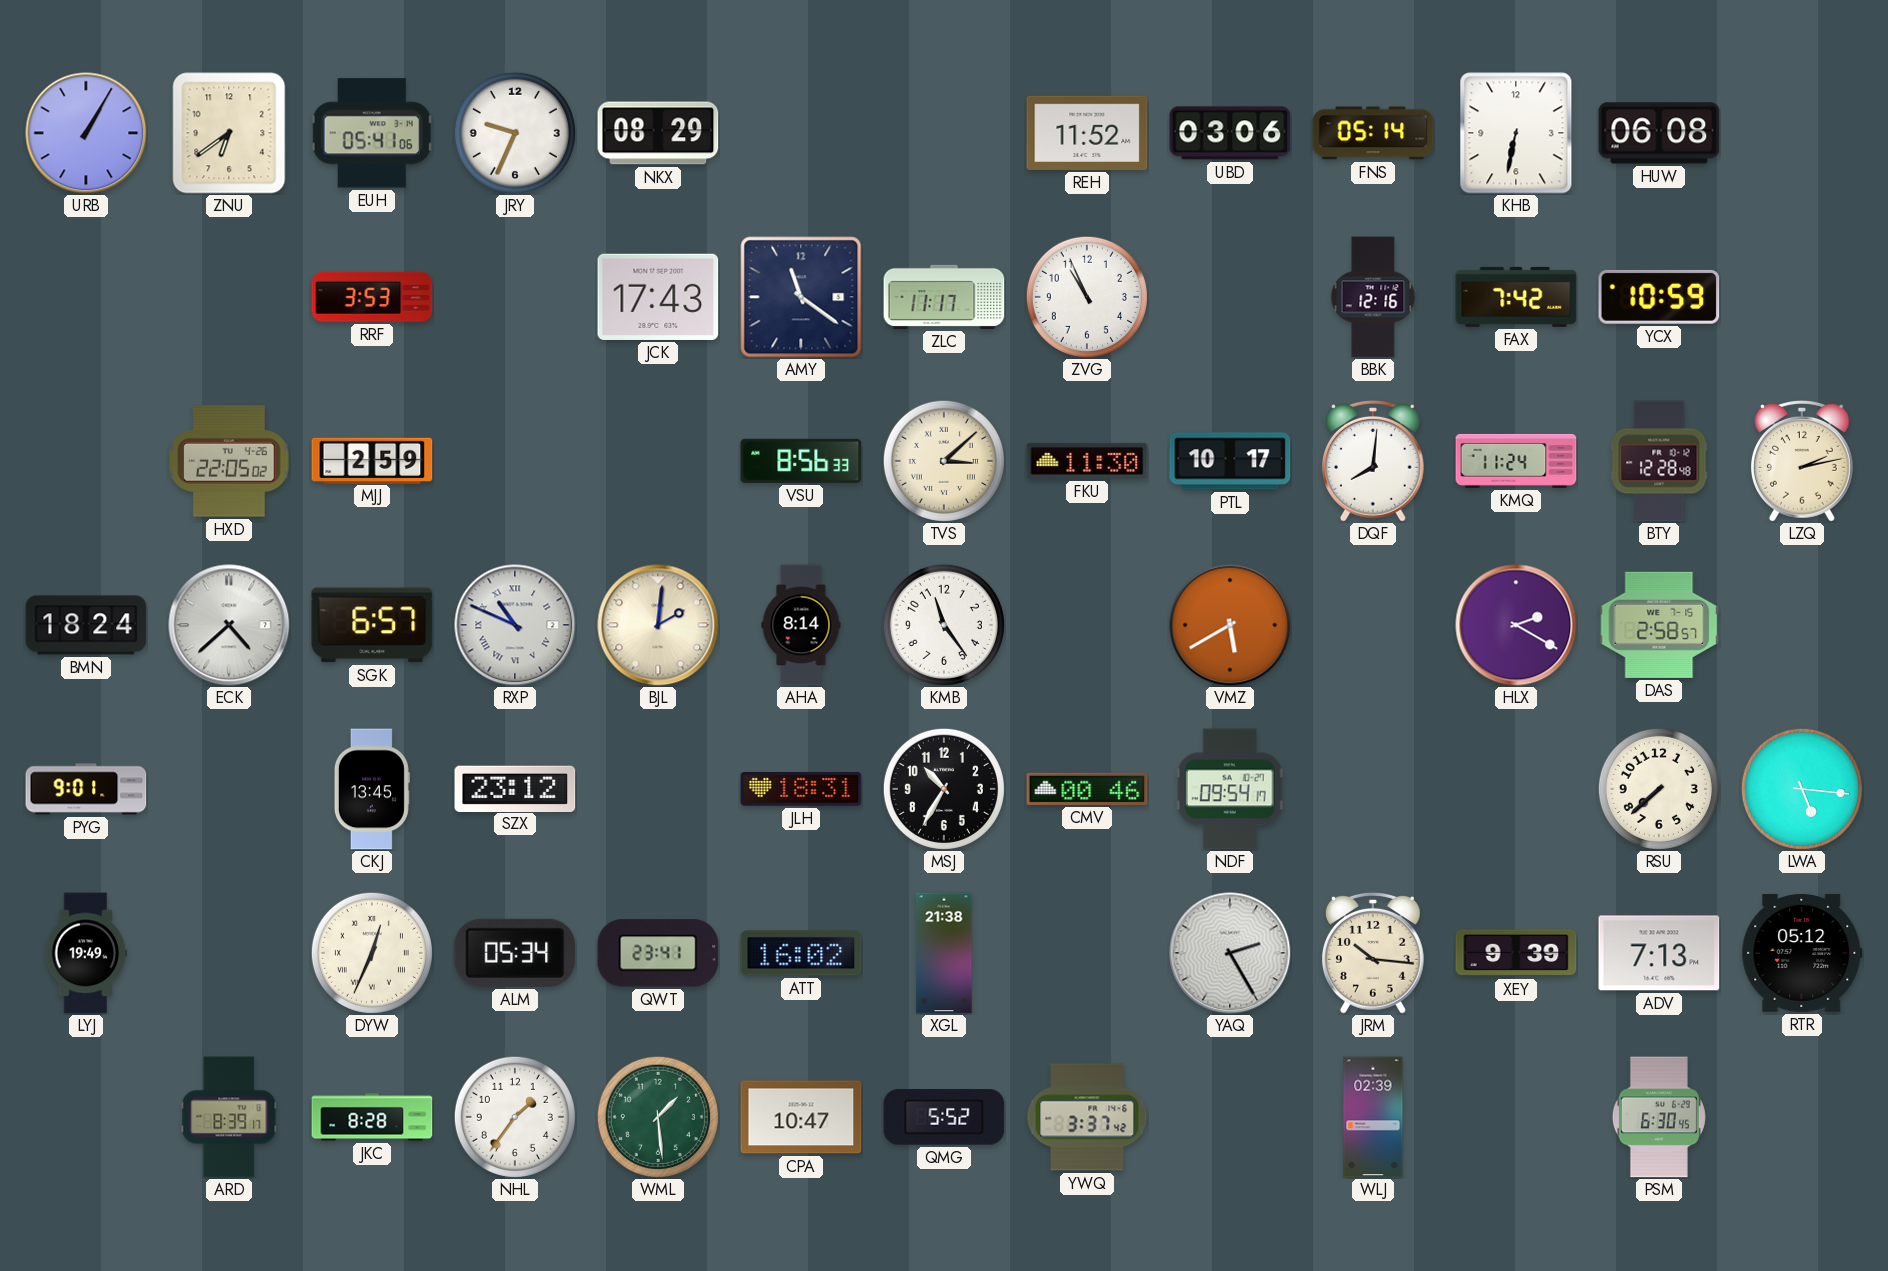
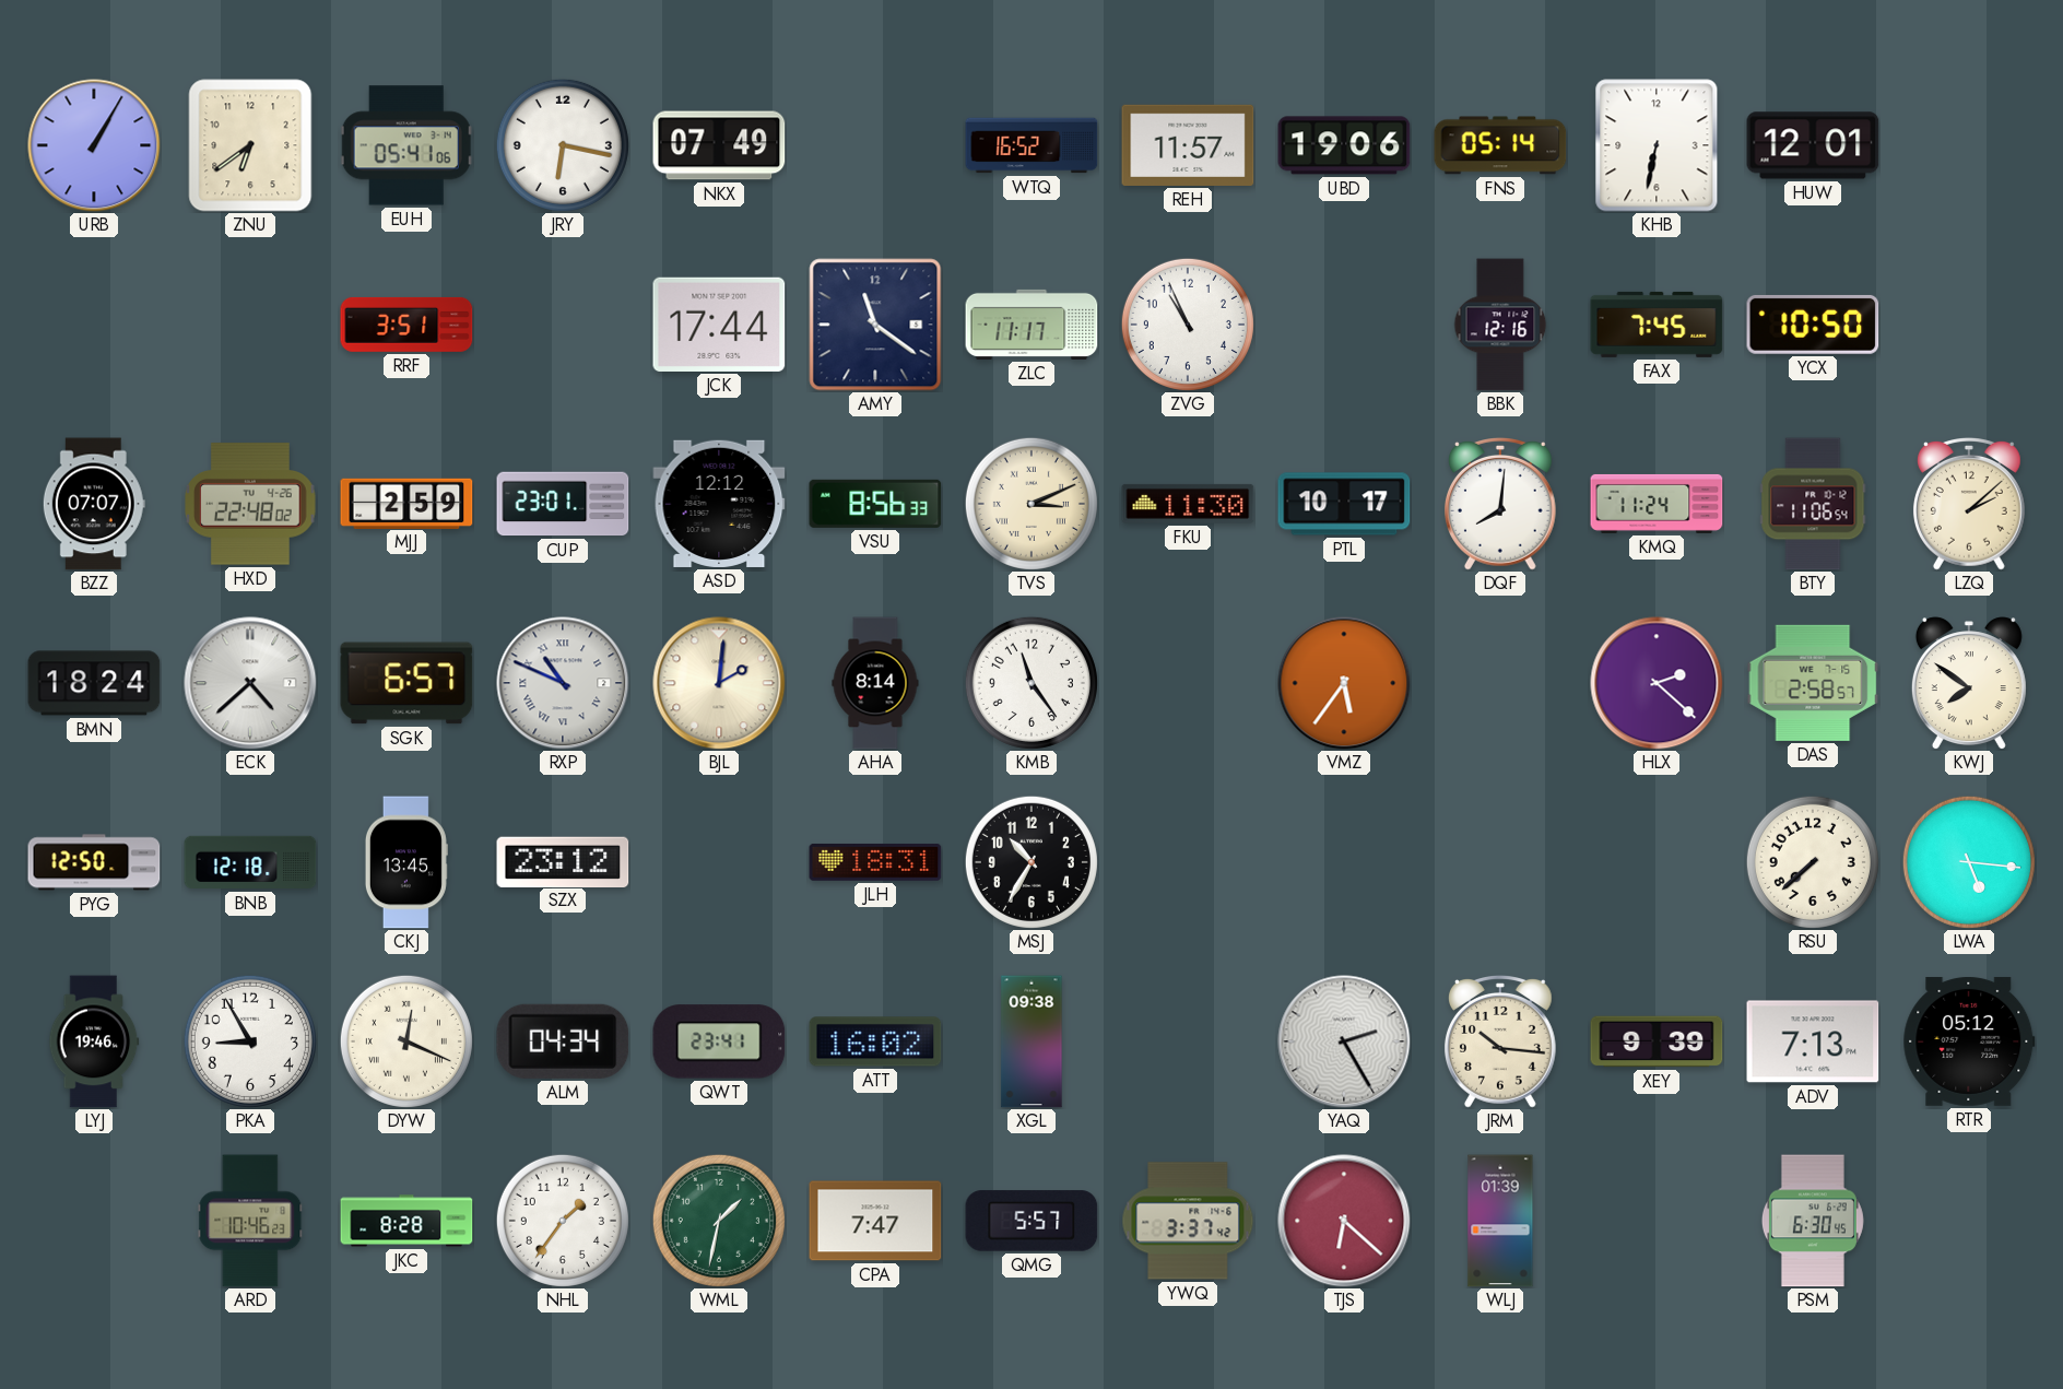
JRY: 9:34 -> 6:17 (563, 145)
NKX: 08:29 -> 07:49 (719, 145)
WTQ: none -> 16:52 (1031, 145)
REH: 11:52 -> 11:57 (1188, 145)
UBD: 03:06 -> 19:06 (1344, 145)
HUW: 06:08 -> 12:01 (1813, 145)
RRF: 3:53 -> 3:51 (406, 325)
JCK: 17:43 -> 17:44 (719, 325)
FAX: 7:42 -> 7:45 (1657, 325)
YCX: 10:59 -> 10:50 (1813, 325)
BZZ: none -> 07:07 (94, 504)
HXD: 22:05 -> 22:48 (250, 504)
CUP: none -> 23:01 (563, 504)
ASD: none -> 12:12 (719, 504)
TVS: 3:08 -> 3:11 (1031, 504)
BTY: 12:28 -> 11:06 (1813, 504)
LZQ: 2:13 -> 2:08 (1969, 505)
VMZ: 5:40 -> 5:36 (1344, 683)
HLX: 2:20 -> 2:22 (1657, 683)
KWJ: none -> 7:51 (1969, 683)
PYG: 9:01 -> 12:50 (94, 862)
BNB: none -> 12:18 (250, 862)
CMV: 00:46 -> none (1087, 789)
NDF: 09:54 -> none (1230, 789)
LYJ: 19:49 -> 19:46 (94, 1041)
PKA: none -> 8:55 (250, 1041)
DYW: 12:34 -> 12:19 (406, 1041)
ALM: 05:34 -> 04:34 (563, 1041)
XGL: 21:38 -> 09:38 (1031, 1041)
ARD: 8:39 -> 10:46 (250, 1221)
WML: 1:29 -> 1:32 (719, 1221)
CPA: 10:47 -> 7:47 (875, 1221)
QMG: 5:52 -> 5:57 (1031, 1221)
TJS: none -> 6:22 (1344, 1221)
WLJ: 02:39 -> 01:39 (1500, 1221)
